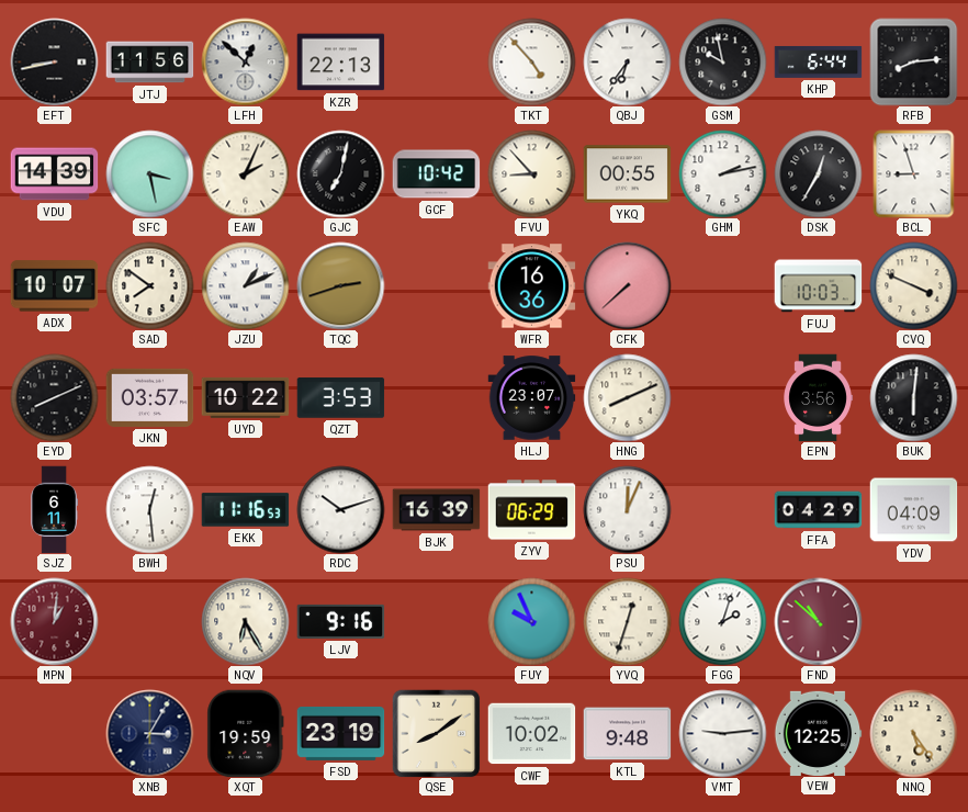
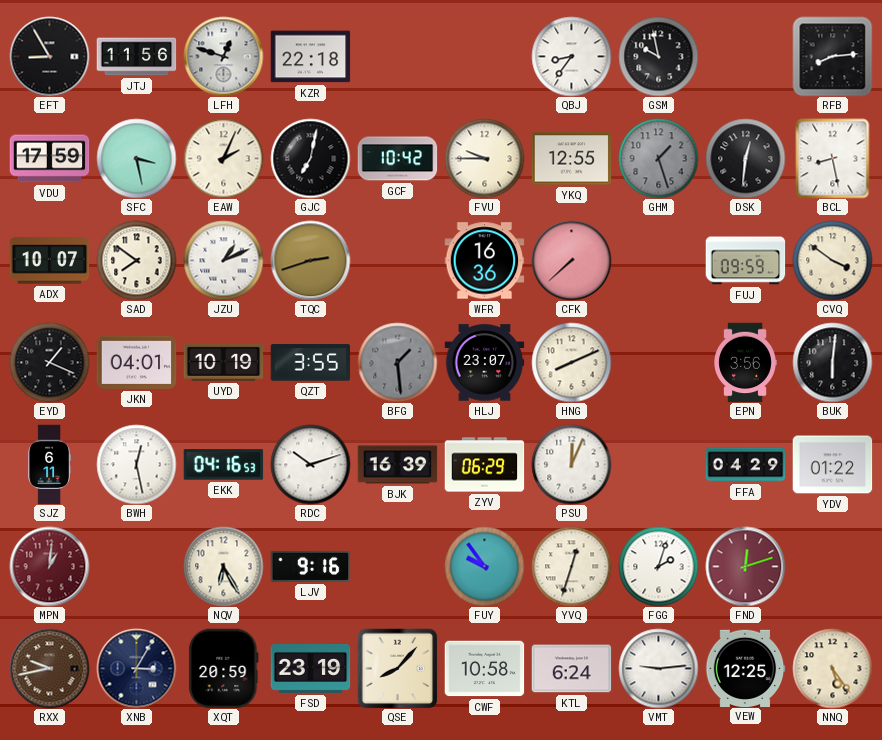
EFT: 8:43 -> 8:55 (49, 56)
LFH: 12:52 -> 12:48 (223, 56)
KZR: 22:13 -> 22:18 (310, 57)
TKT: 4:53 -> none (531, 61)
QBJ: 6:36 -> 8:36 (571, 56)
KHP: 6:44 -> none (818, 61)
VDU: 14:39 -> 17:59 (49, 159)
FVU: 8:53 -> 9:45 (484, 158)
YKQ: 00:55 -> 12:55 (571, 159)
GHM: 2:13 -> 1:27 (658, 158)
GHM dial: white -> grey (658, 158)
DSK: 12:35 -> 12:31 (745, 158)
BCL: 8:57 -> 8:28 (833, 158)
FUJ: 10:03 -> 09:59 (745, 261)
CVQ: 3:49 -> 3:51 (832, 260)
EYD: 8:11 -> 1:19 (49, 362)
JKN: 03:57 -> 04:01 (136, 362)
UYD: 10:22 -> 10:19 (223, 362)
QZT: 3:53 -> 3:55 (310, 363)
BFG: none -> 1:29 (397, 362)
BWH: 12:29 -> 12:28 (136, 464)
EKK: 11:16 -> 04:16 (223, 465)
YDV: 04:09 -> 01:22 (832, 465)
FUY: 9:56 -> 9:54 (484, 566)
FND: 10:52 -> 12:12 (745, 566)
RXX: none -> 9:43 (49, 668)
XQT: 19:59 -> 20:59 (224, 668)
QSE: 8:09 -> 8:07 (397, 668)
CWF: 10:02 -> 10:58 (484, 669)
KTL: 9:48 -> 6:24 (571, 669)
